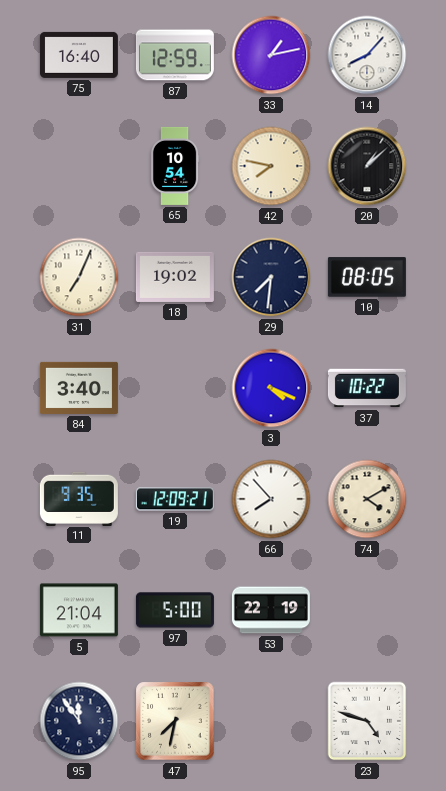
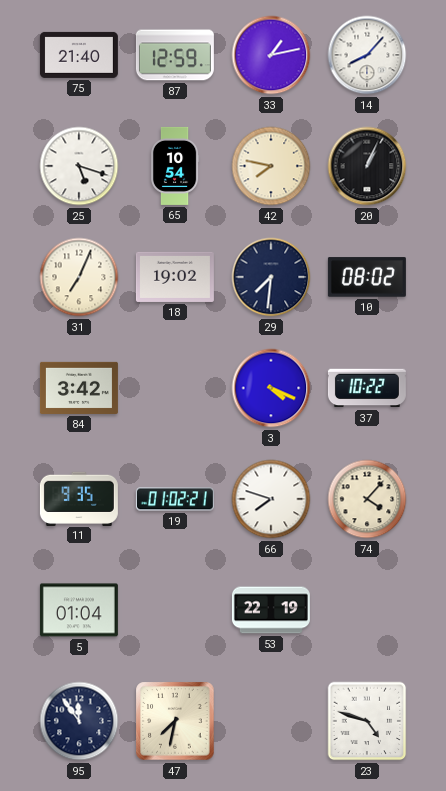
75: 16:40 -> 21:40 (79, 55)
25: none -> 5:18 (79, 166)
20: 1:08 -> 1:04 (367, 166)
10: 08:05 -> 08:02 (367, 277)
84: 3:40 -> 3:42 (79, 388)
19: 12:09 -> 01:02 (175, 499)
66: 7:53 -> 7:48 (271, 499)
74: 4:10 -> 4:07 (367, 499)
5: 21:04 -> 01:04 (79, 610)
97: 5:00 -> none (175, 610)
